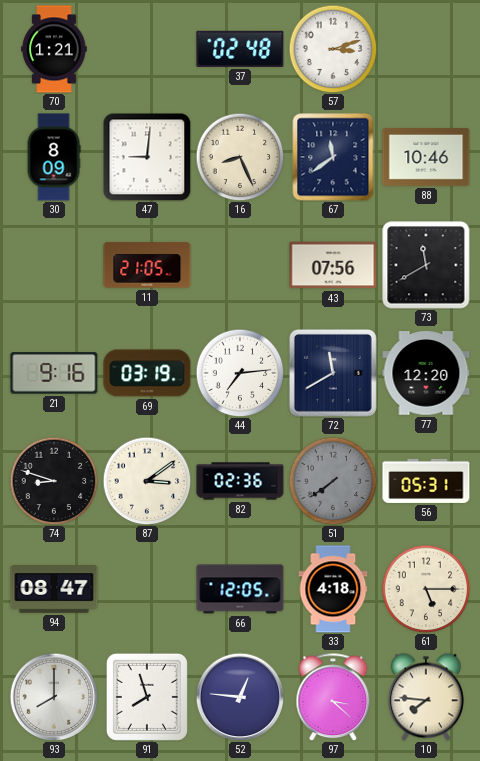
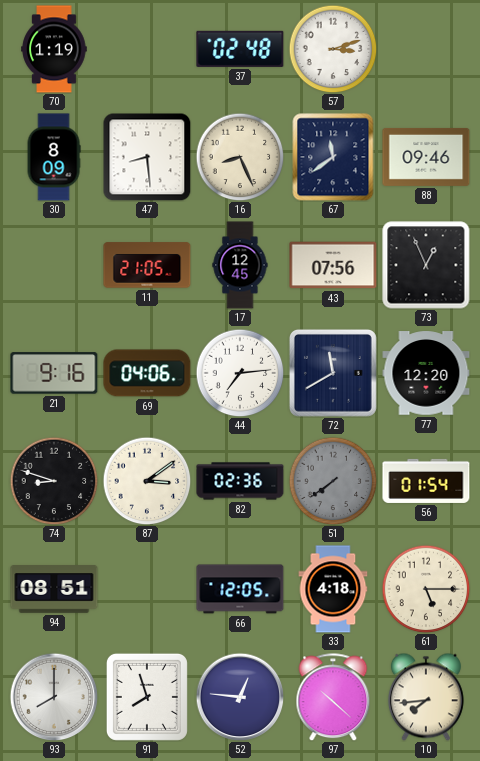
70: 1:21 -> 1:19 (54, 49)
47: 9:01 -> 8:29 (147, 157)
88: 10:46 -> 09:46 (426, 157)
17: none -> 12:45 (240, 265)
73: 11:40 -> 12:56 (426, 265)
69: 03:19 -> 04:06 (147, 373)
56: 05:31 -> 01:54 (426, 481)
94: 08:47 -> 08:51 (54, 589)
97: 3:22 -> 10:22 (333, 697)
10: 7:46 -> 7:44 (426, 697)
